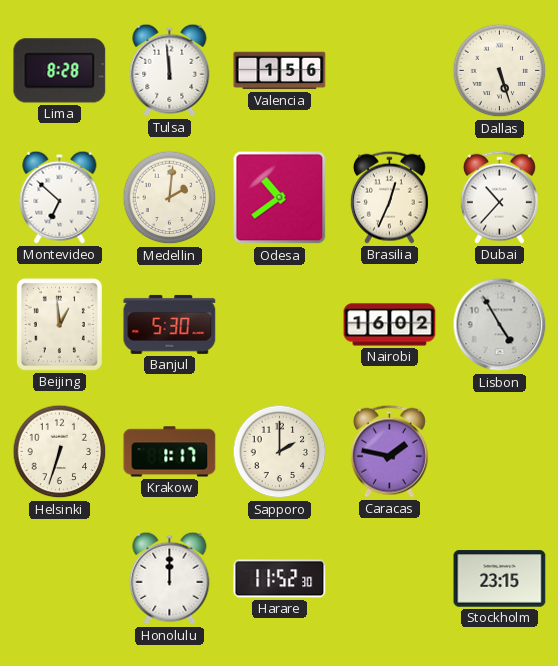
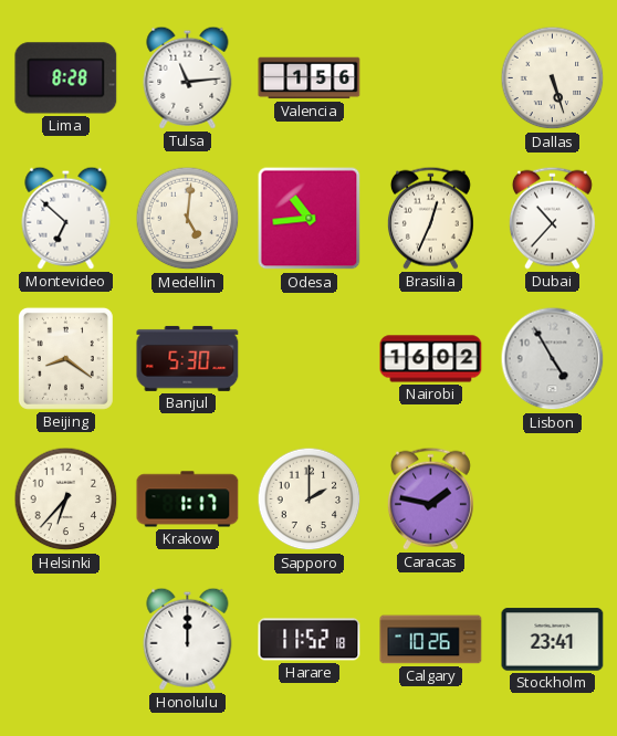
Tulsa: 11:59 -> 11:14 (188, 77)
Medellin: 2:01 -> 5:01 (188, 219)
Odesa: 10:39 -> 10:44 (310, 219)
Beijing: 12:59 -> 8:21 (65, 358)
Helsinki: 6:33 -> 6:37 (66, 500)
Harare: 11:52:30 -> 11:52:18 (310, 640)
Calgary: none -> 10:26 (431, 640)
Stockholm: 23:15 -> 23:41 (553, 640)
